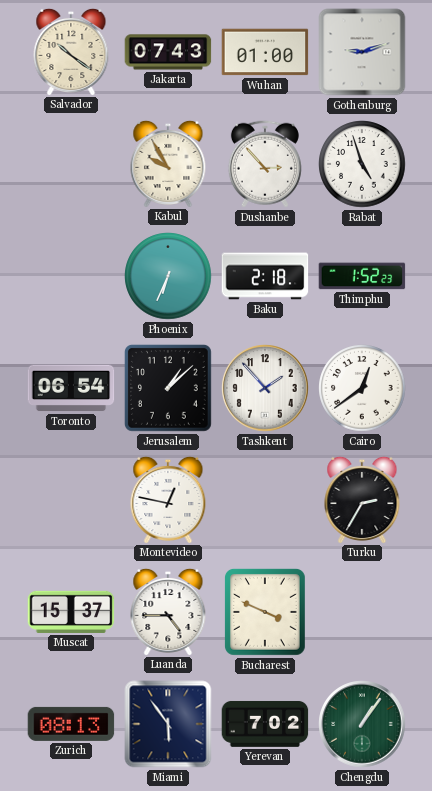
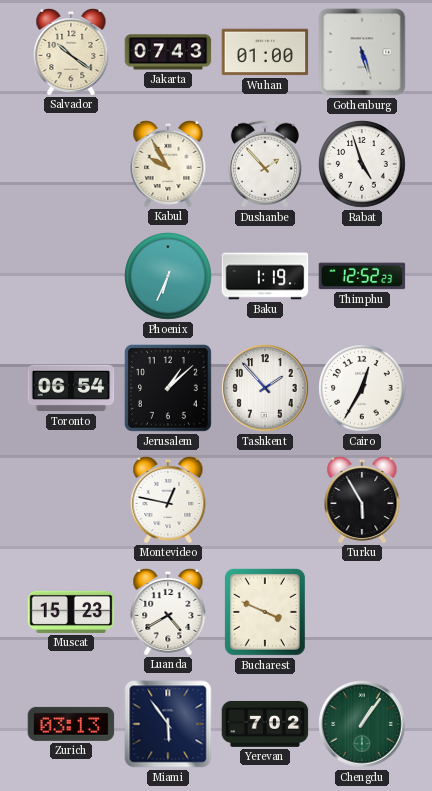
Gothenburg: 9:12 -> 5:27 (362, 52)
Dushanbe: 2:53 -> 1:53 (265, 164)
Baku: 2:18 -> 1:19 (265, 276)
Thimphu: 1:52 -> 12:52 (362, 276)
Cairo: 12:39 -> 12:35 (362, 388)
Turku: 2:35 -> 5:55 (362, 499)
Muscat: 15:37 -> 15:23 (71, 612)
Luanda: 4:45 -> 4:40 (168, 611)
Zurich: 08:13 -> 03:13 (71, 724)
